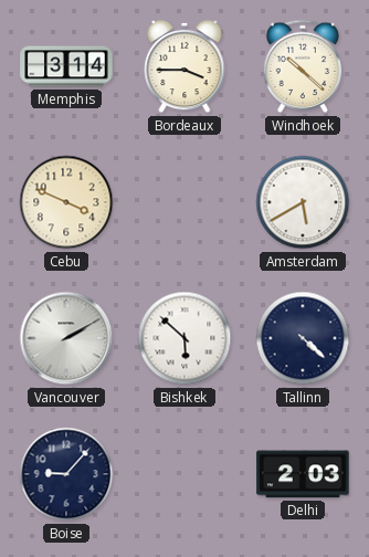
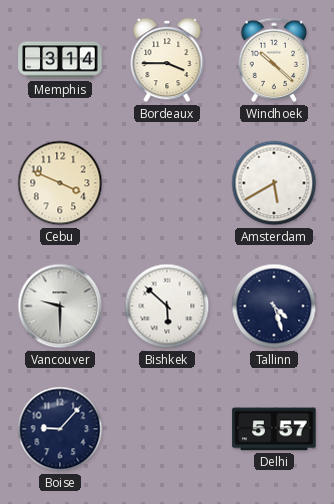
Vancouver: 2:10 -> 9:30 (60, 306)
Tallinn: 4:22 -> 4:27 (274, 306)
Delhi: 2:03 -> 5:57 (274, 429)
